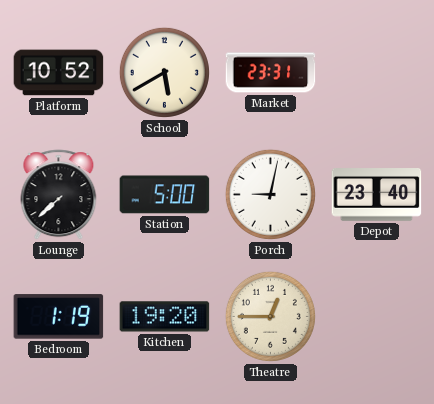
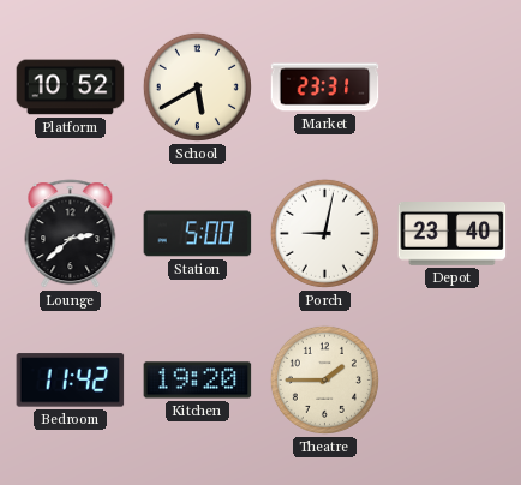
Lounge: 7:38 -> 2:38 (71, 234)
Bedroom: 1:19 -> 11:42 (71, 381)
Theatre: 12:45 -> 1:45 (324, 379)
